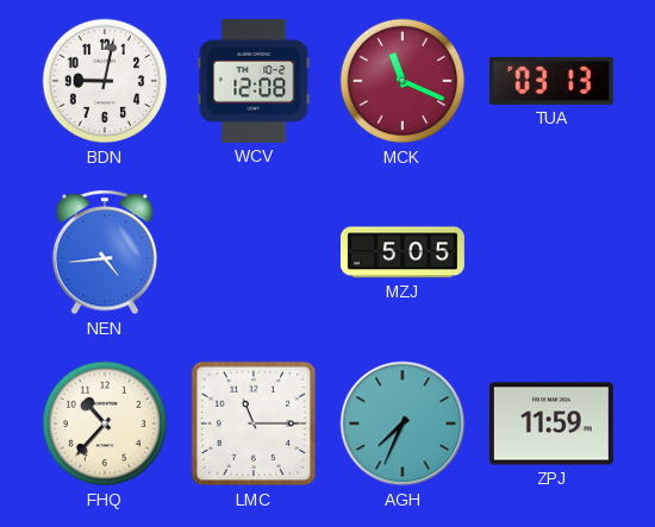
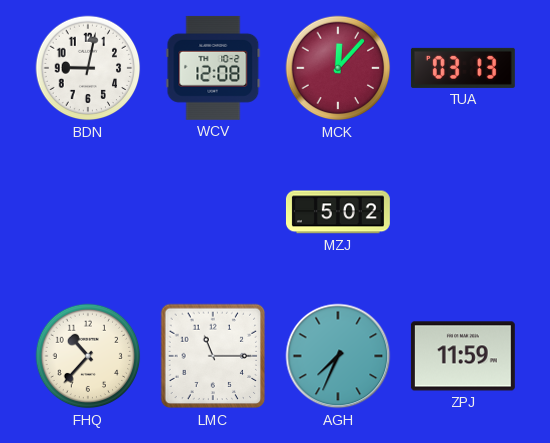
MCK: 11:19 -> 12:07 (338, 68)
NEN: 4:44 -> none (105, 252)
MZJ: 5:05 -> 5:02 (338, 212)
